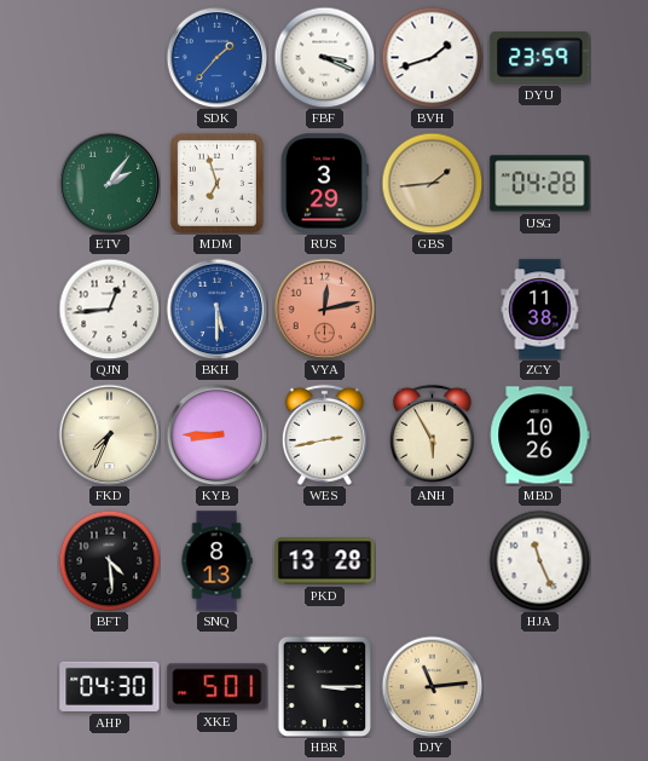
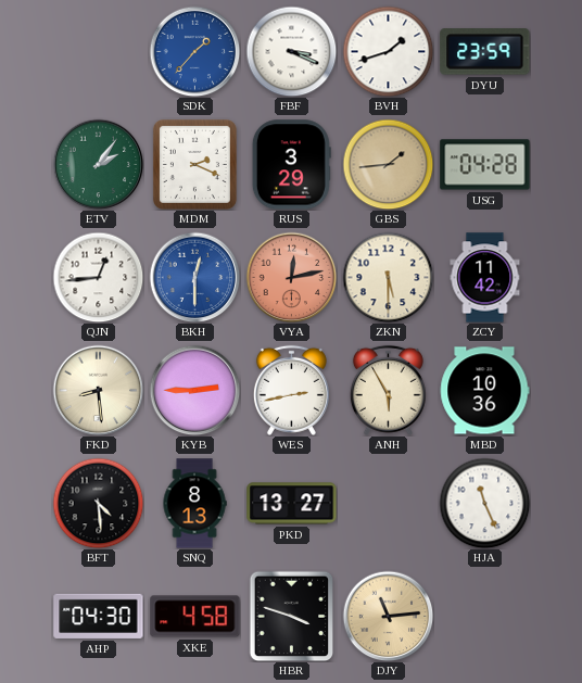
MDM: 6:57 -> 2:19 (194, 164)
BKH: 5:30 -> 12:30 (194, 277)
ZKN: none -> 5:30 (388, 277)
ZCY: 11:38 -> 11:42 (485, 278)
FKD: 7:34 -> 8:29 (98, 390)
KYB: 8:45 -> 2:45 (194, 390)
MBD: 10:26 -> 10:36 (484, 391)
PKD: 13:28 -> 13:27 (292, 504)
XKE: 5:01 -> 4:58 (195, 617)
HBR: 3:15 -> 3:48 (292, 616)
